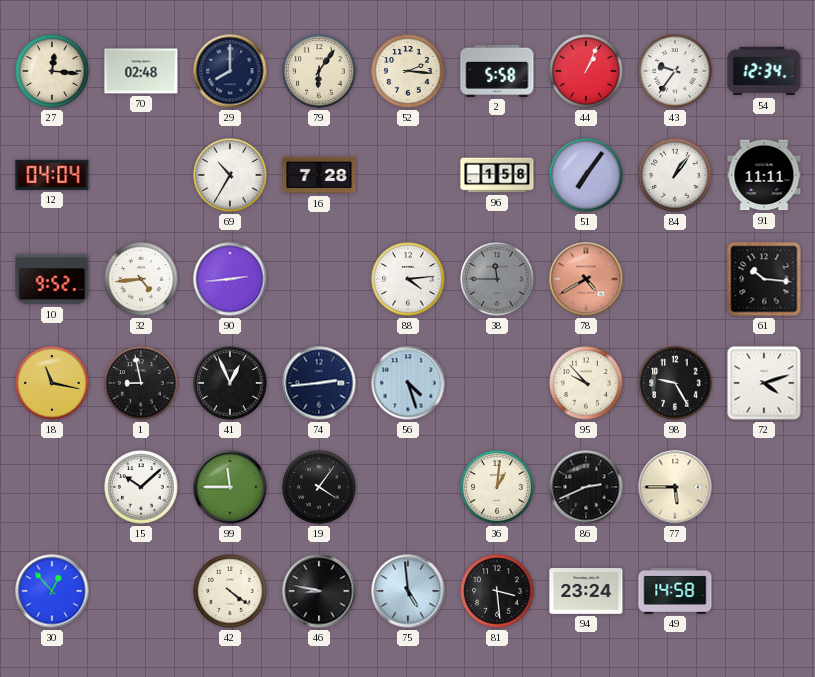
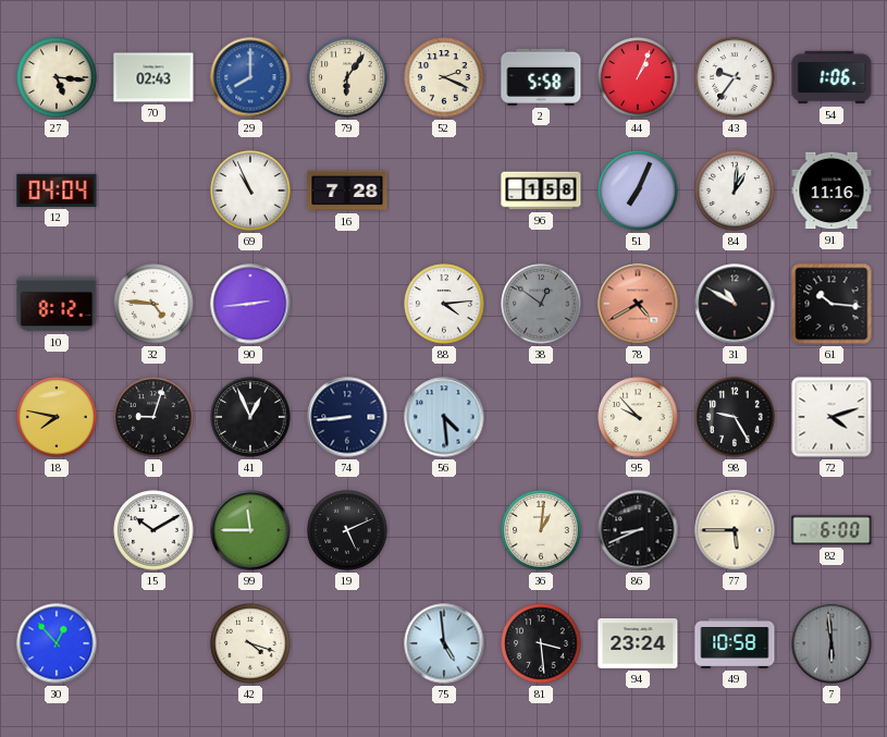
27: 12:16 -> 5:16 (57, 77)
70: 02:48 -> 02:43 (153, 77)
29 dial: navy -> blue (250, 77)
52: 2:16 -> 2:19 (444, 77)
54: 12:34 -> 1:06 (831, 77)
69: 10:35 -> 10:56 (250, 191)
51: 7:06 -> 7:04 (638, 191)
84: 1:06 -> 1:01 (735, 191)
91: 11:11 -> 11:16 (831, 191)
10: 9:52 -> 8:12 (57, 304)
32: 4:44 -> 4:46 (153, 304)
38: 11:45 -> 12:51 (541, 304)
31: none -> 10:50 (735, 304)
18: 11:17 -> 7:47 (57, 417)
1: 8:58 -> 9:03 (153, 417)
74: 2:44 -> 8:44 (347, 417)
56: 4:27 -> 4:29 (444, 417)
15: 10:08 -> 10:10 (153, 530)
19: 4:06 -> 5:11 (347, 530)
86: 2:41 -> 8:41 (638, 530)
82: none -> 6:00 (831, 530)
42: 4:21 -> 4:18 (250, 643)
46: 8:47 -> none (319, 591)
49: 14:58 -> 10:58 (735, 643)
7: none -> 5:59 (831, 643)
